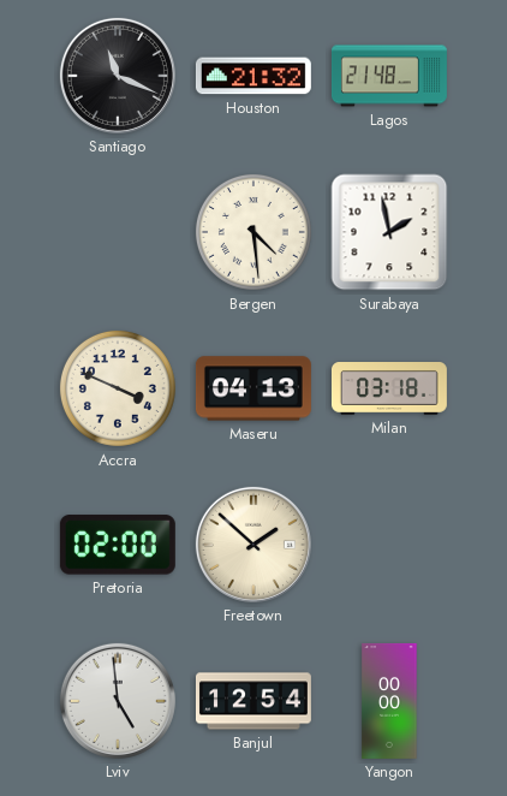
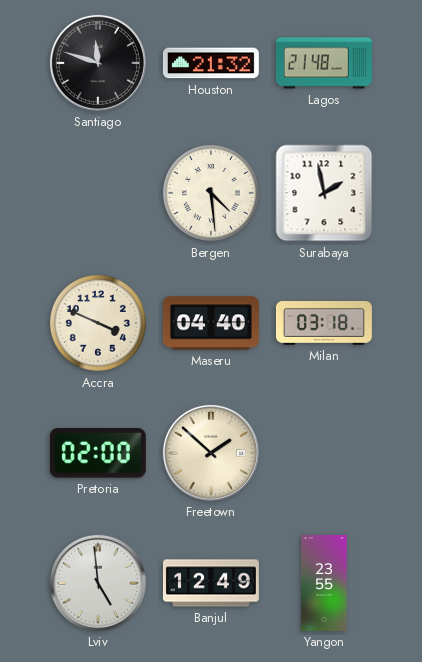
Santiago: 11:19 -> 11:48 (98, 63)
Maseru: 04:13 -> 04:40 (211, 323)
Banjul: 12:54 -> 12:49 (211, 583)
Yangon: 00:00 -> 23:55 (324, 583)
